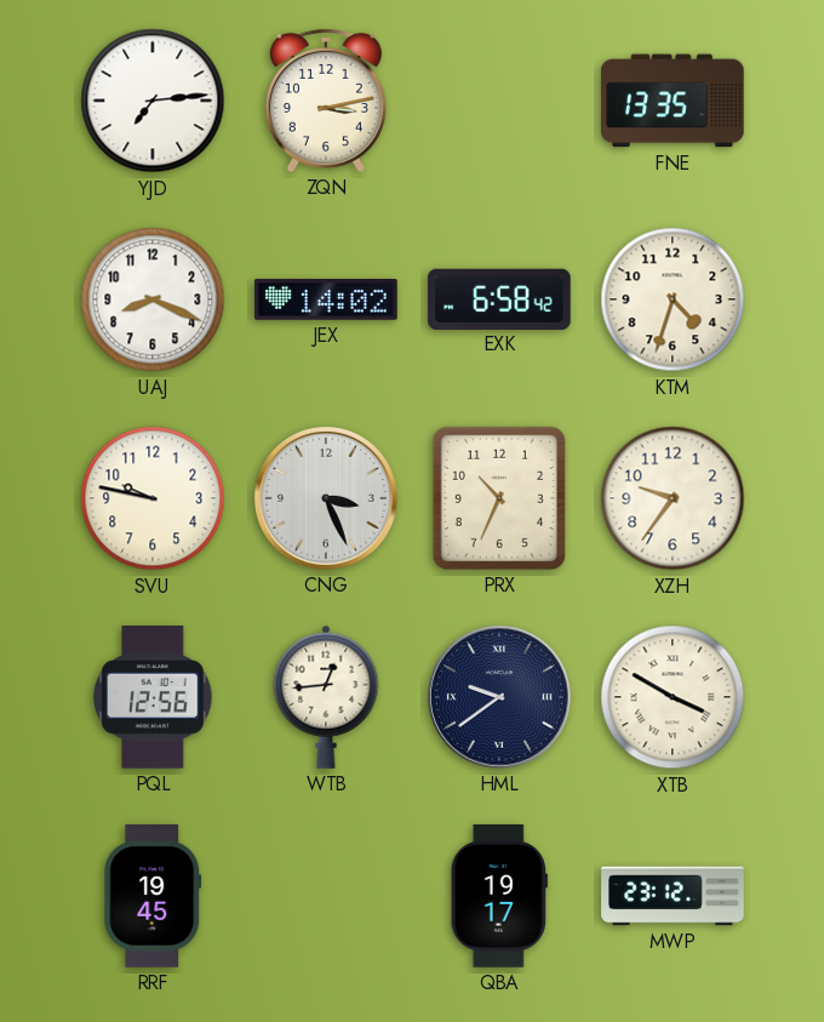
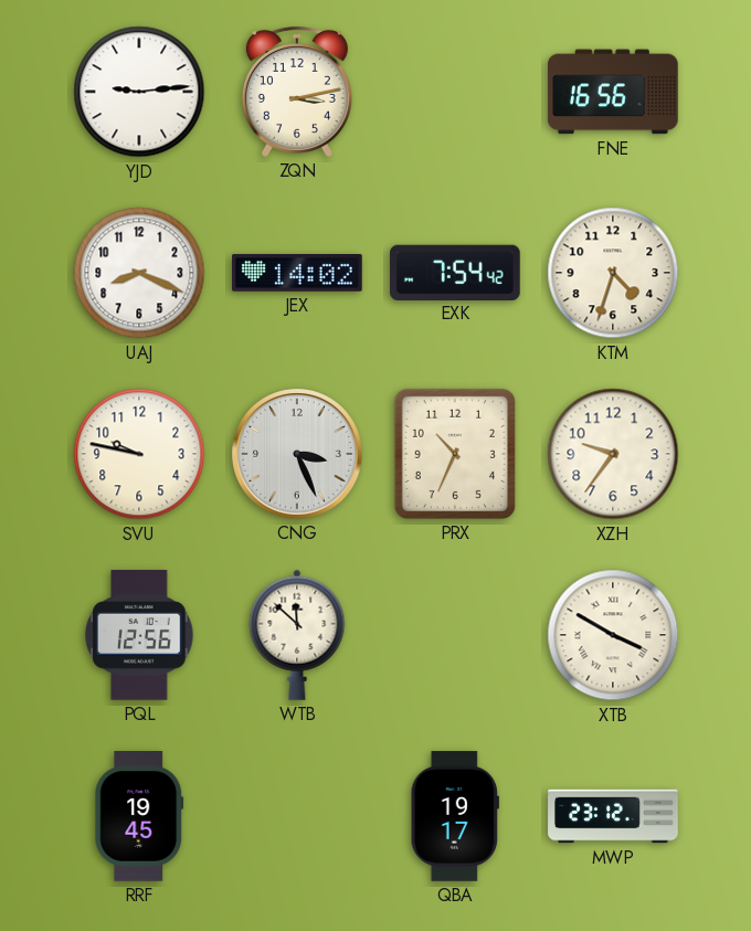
YJD: 7:14 -> 9:14 (139, 92)
FNE: 13:35 -> 16:56 (614, 92)
EXK: 6:58 -> 7:54 (456, 272)
WTB: 12:44 -> 11:52 (297, 635)
HML: 9:39 -> none (499, 697)
